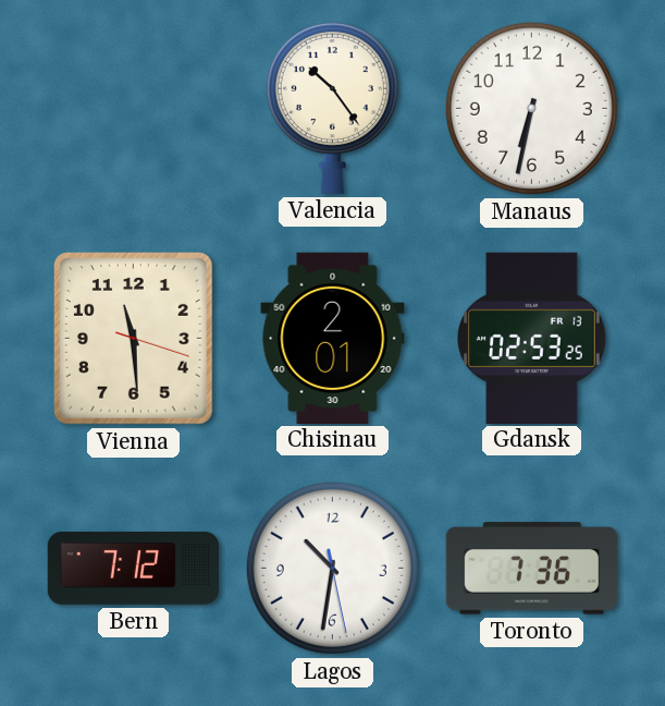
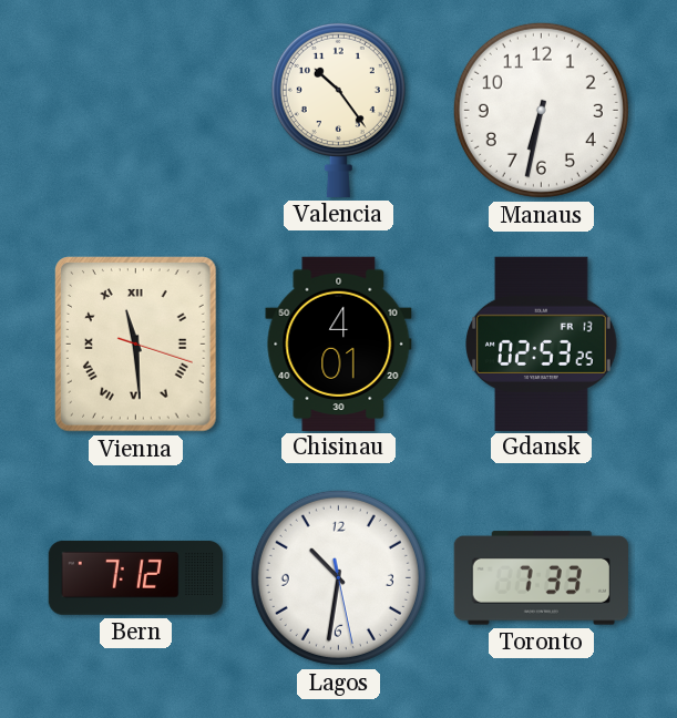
Vienna numerals: Arabic -> Roman (136, 345)
Chisinau: 2:01 -> 4:01 (339, 343)
Toronto: 7:36 -> 7:33 (541, 578)
